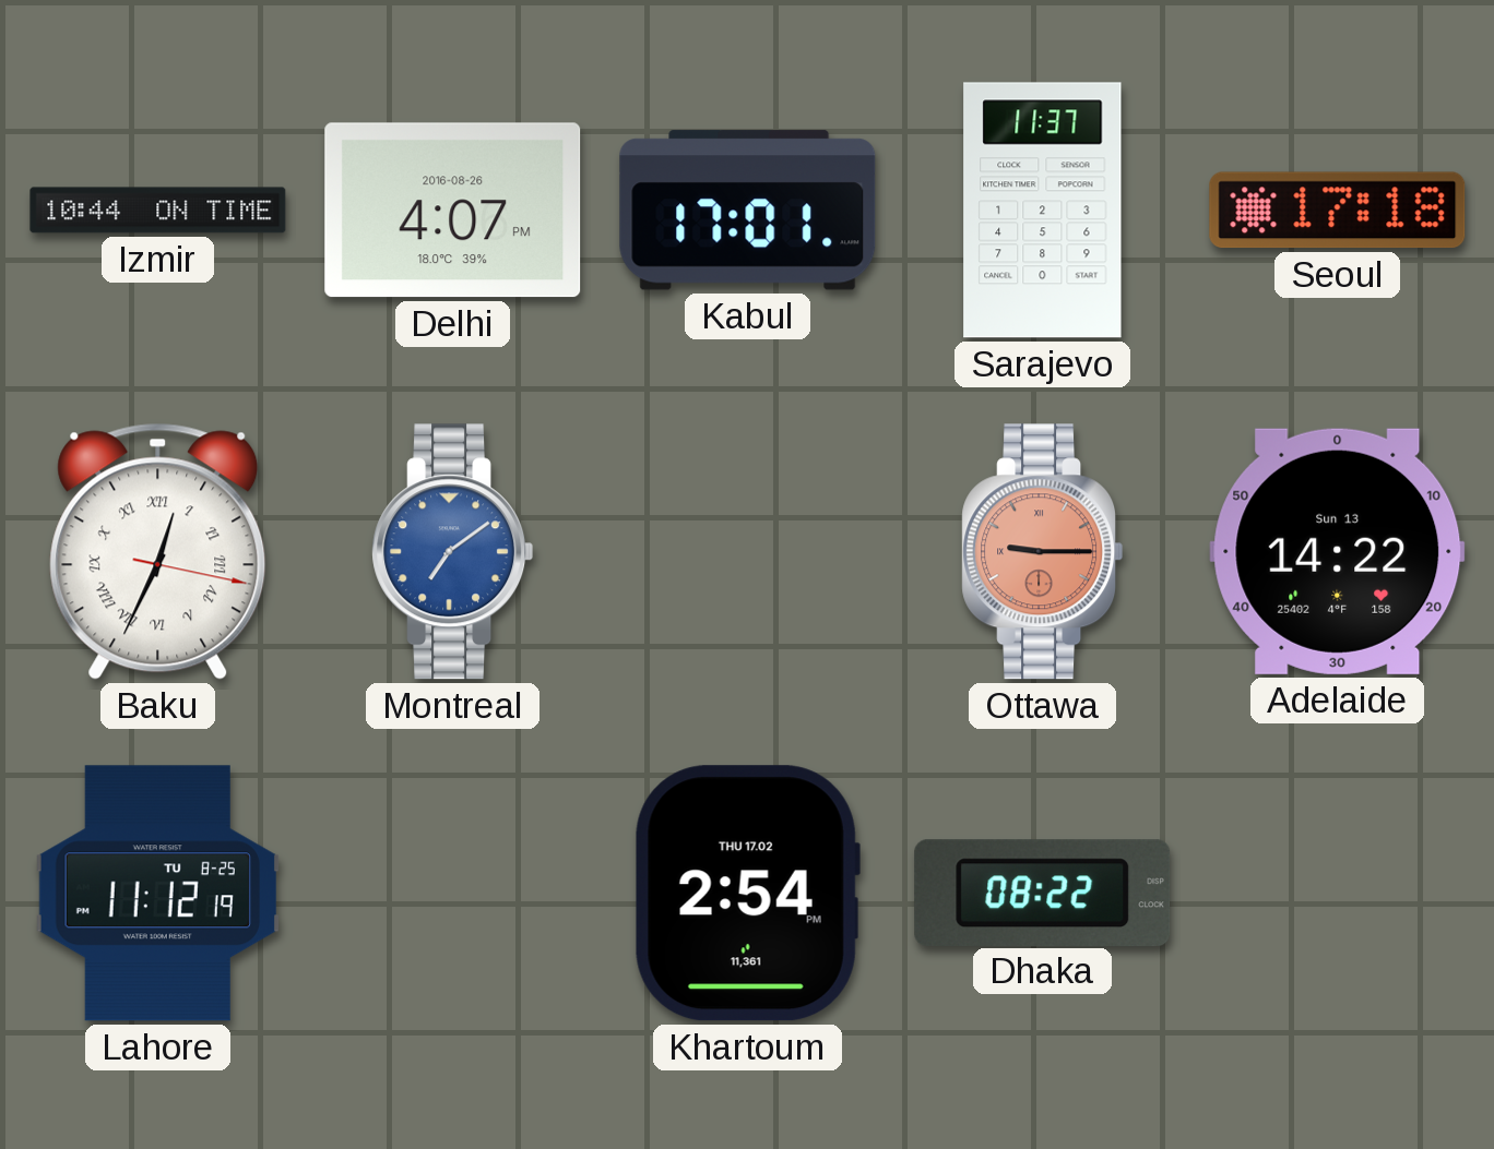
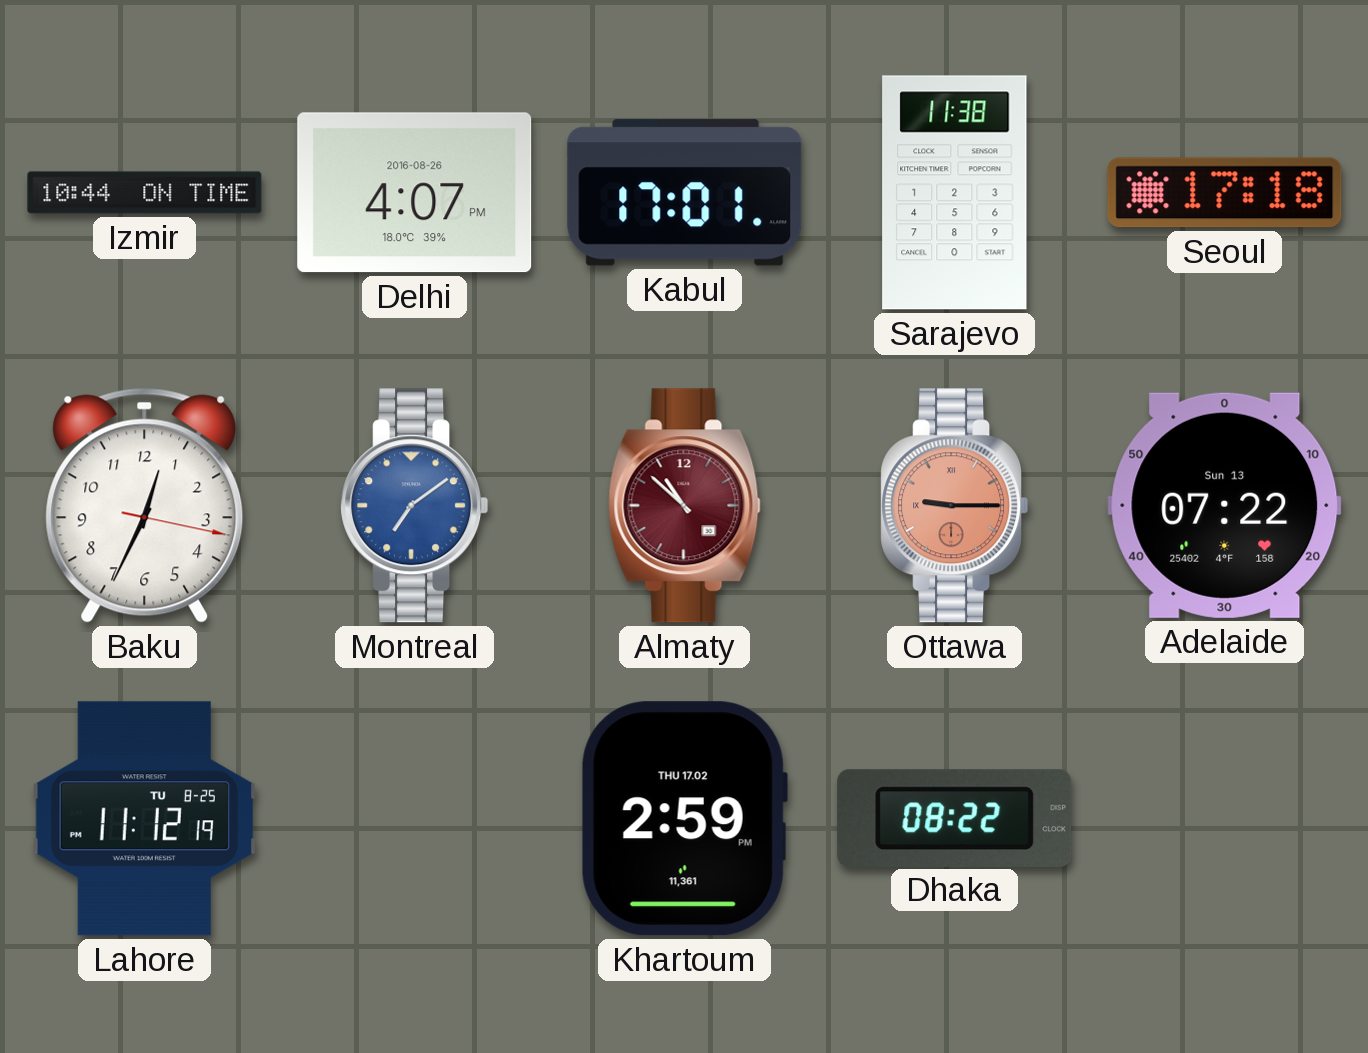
Sarajevo: 11:37 -> 11:38 (955, 193)
Baku numerals: Roman -> Arabic (145, 505)
Almaty: none -> 10:52 (685, 506)
Adelaide: 14:22 -> 07:22 (1225, 505)
Khartoum: 2:54 -> 2:59 (684, 819)
